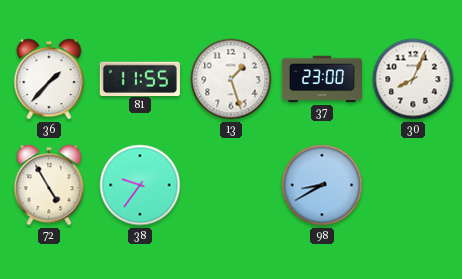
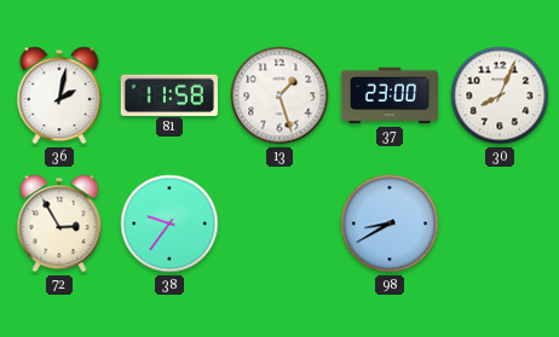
36: 1:37 -> 2:02 (59, 95)
81: 11:55 -> 11:58 (169, 94)
72: 4:55 -> 2:55 (59, 223)
